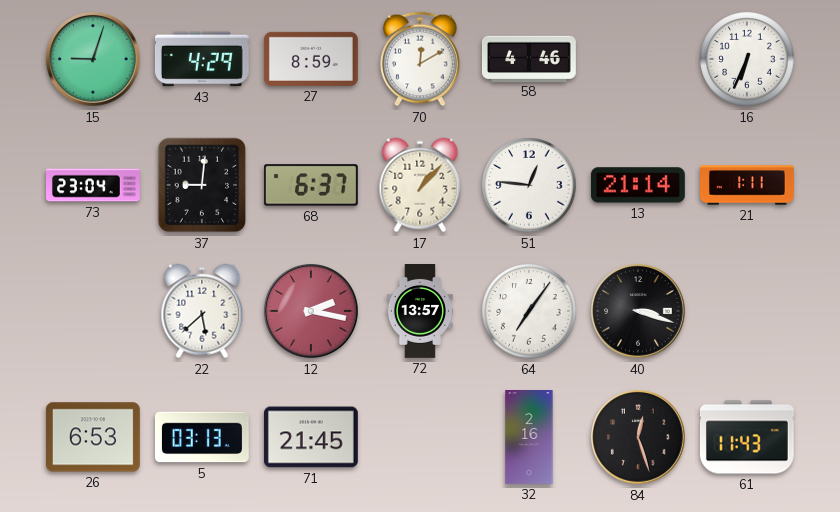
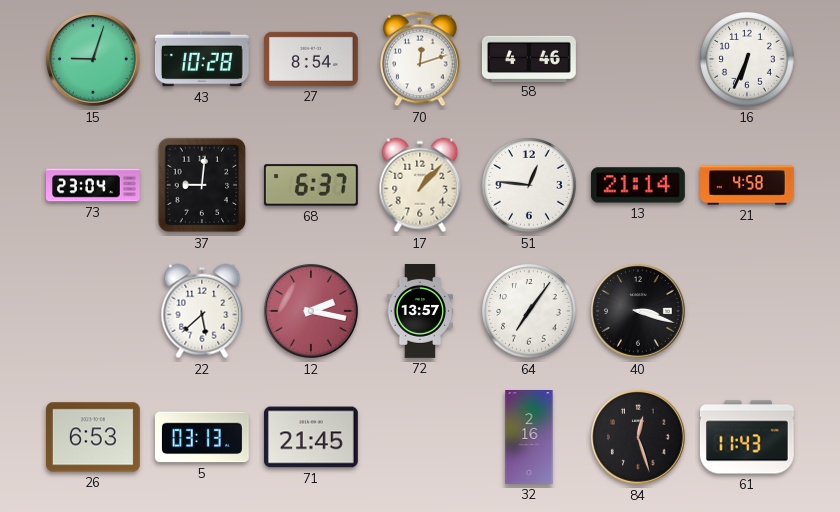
43: 4:29 -> 10:28 (202, 59)
27: 8:59 -> 8:54 (311, 59)
70: 12:10 -> 12:12 (420, 59)
21: 1:11 -> 4:58 (748, 185)
